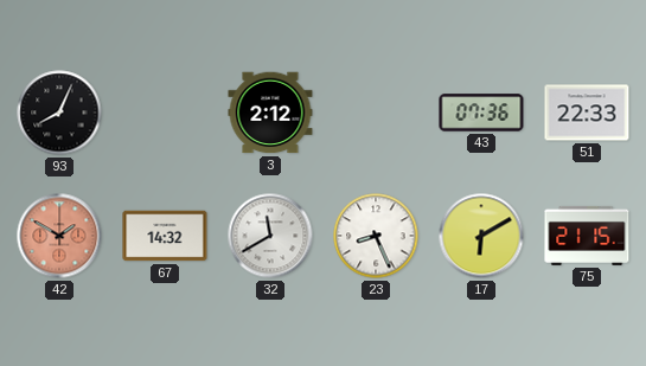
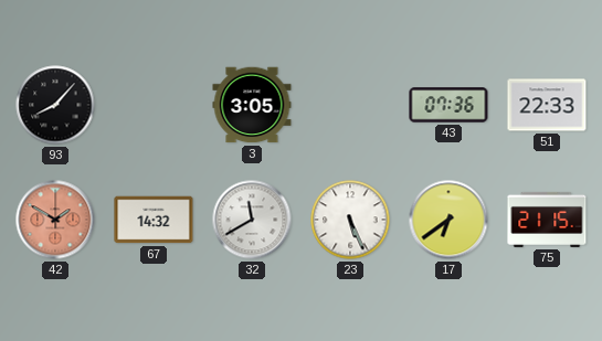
93: 8:04 -> 8:07 (55, 105)
3: 2:12 -> 3:05 (252, 105)
23: 8:26 -> 5:26 (350, 220)
17: 6:10 -> 6:39 (448, 220)
